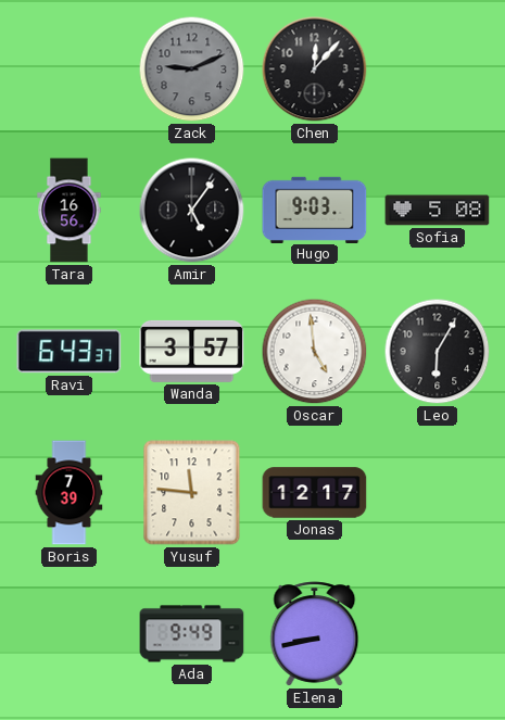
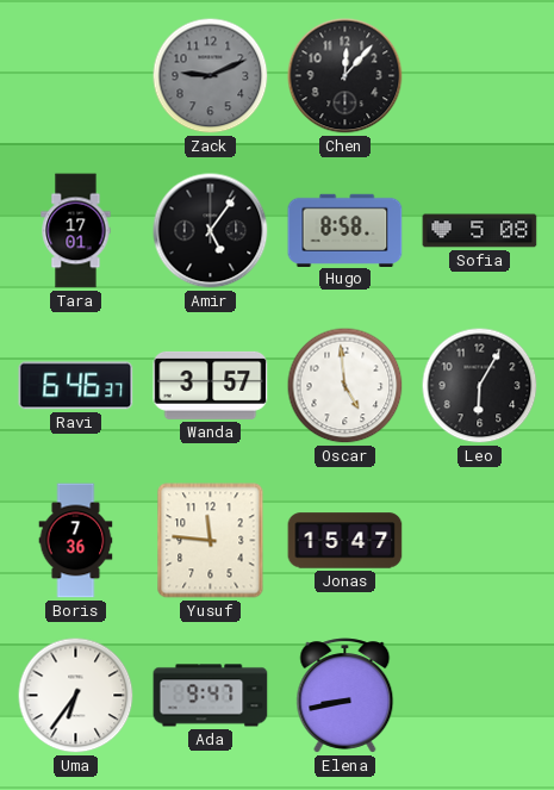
Tara: 16:56 -> 17:01 (76, 231)
Hugo: 9:03 -> 8:58 (346, 230)
Ravi: 6:43 -> 6:46 (76, 386)
Boris: 7:39 -> 7:36 (76, 541)
Jonas: 12:17 -> 15:47 (346, 541)
Uma: none -> 6:36 (76, 696)
Ada: 9:49 -> 9:47 (211, 696)
